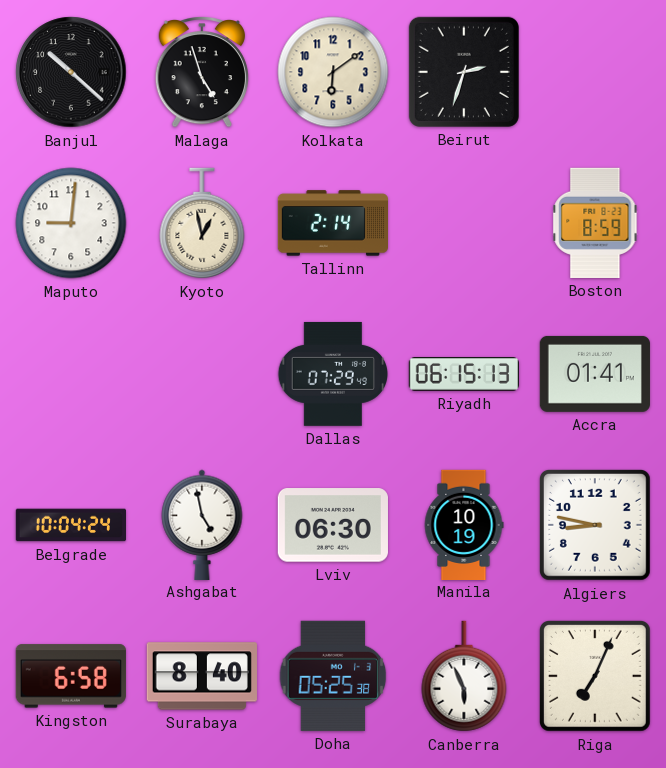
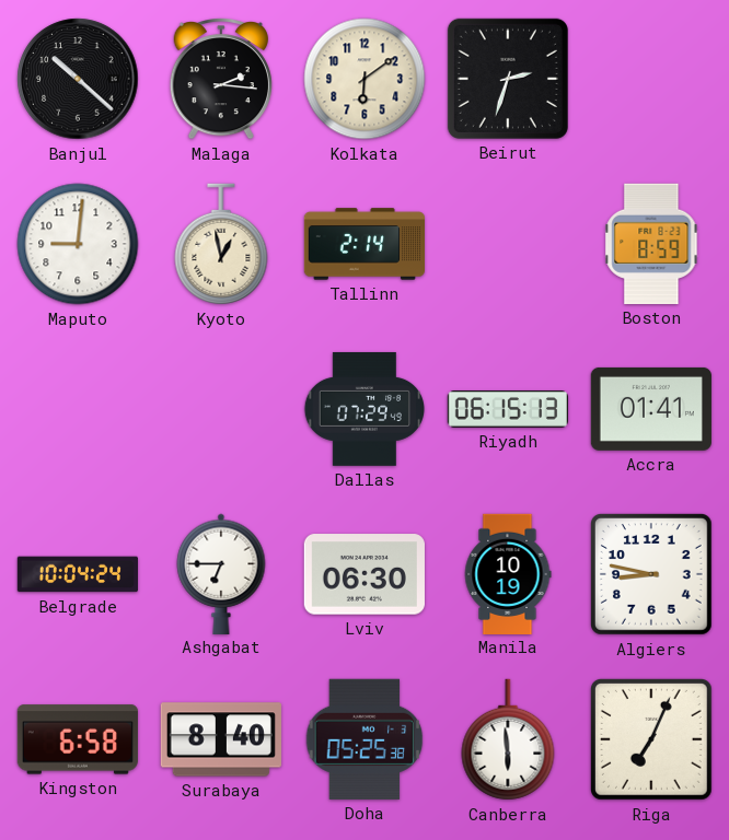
Malaga: 4:57 -> 2:16 (221, 80)
Ashgabat: 4:58 -> 6:45 (221, 573)
Canberra: 5:56 -> 5:59 (508, 739)
